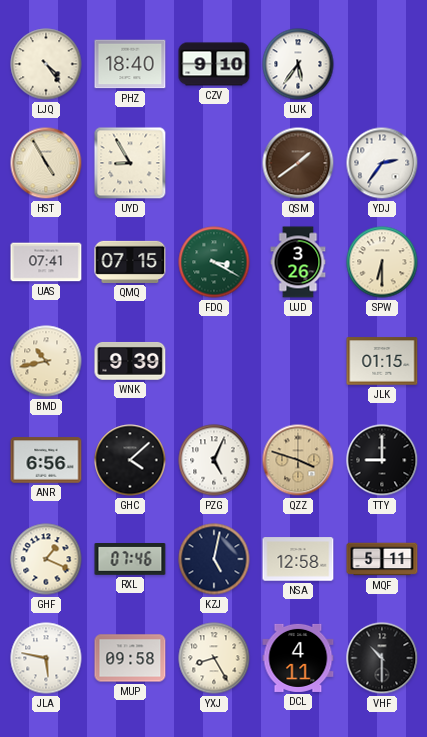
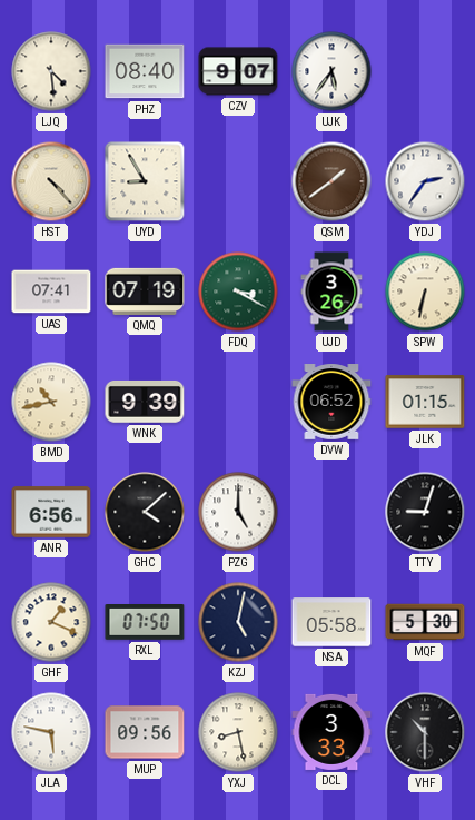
LJQ: 4:24 -> 4:29 (51, 71)
PHZ: 18:40 -> 08:40 (145, 71)
CZV: 9:10 -> 9:07 (238, 71)
HST: 4:55 -> 4:23 (51, 181)
QMQ: 07:15 -> 07:19 (145, 292)
SPW: 6:30 -> 6:32 (425, 292)
DVW: none -> 06:52 (331, 403)
PZG: 5:04 -> 5:00 (238, 512)
QZZ: 3:48 -> none (298, 460)
TTY: 9:00 -> 9:03 (425, 512)
RXL: 07:46 -> 07:50 (145, 623)
NSA: 12:58 -> 05:58 (331, 622)
MQF: 5:11 -> 5:30 (425, 622)
MUP: 09:58 -> 09:56 (145, 732)
YXJ: 8:25 -> 8:28 (238, 732)
DCL: 4:11 -> 3:33 (331, 732)
